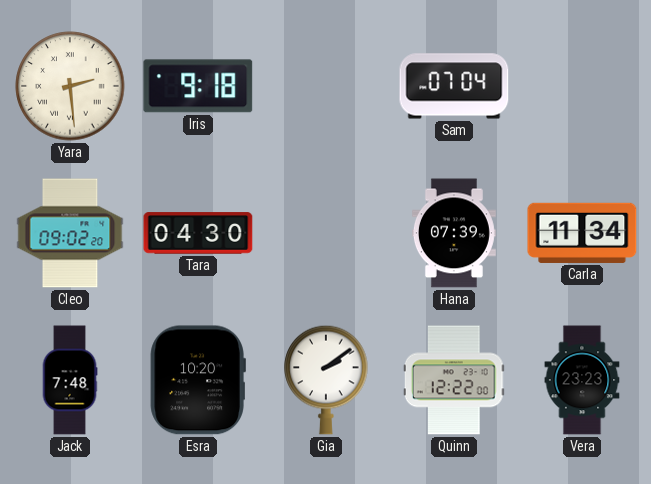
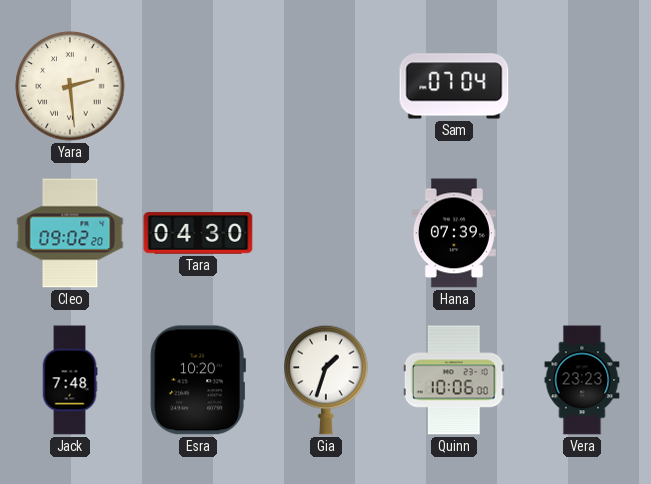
Iris: 9:18 -> none (198, 86)
Carla: 11:34 -> none (582, 233)
Gia: 2:09 -> 1:33 (326, 380)
Quinn: 12:22 -> 10:06 (454, 380)
